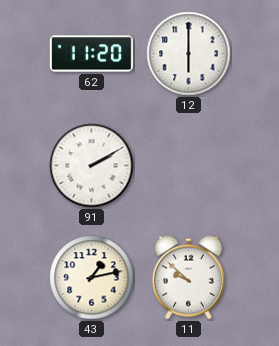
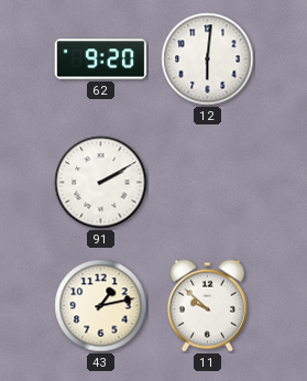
62: 11:20 -> 9:20 (101, 59)
12: 6:00 -> 6:01 (208, 59)
